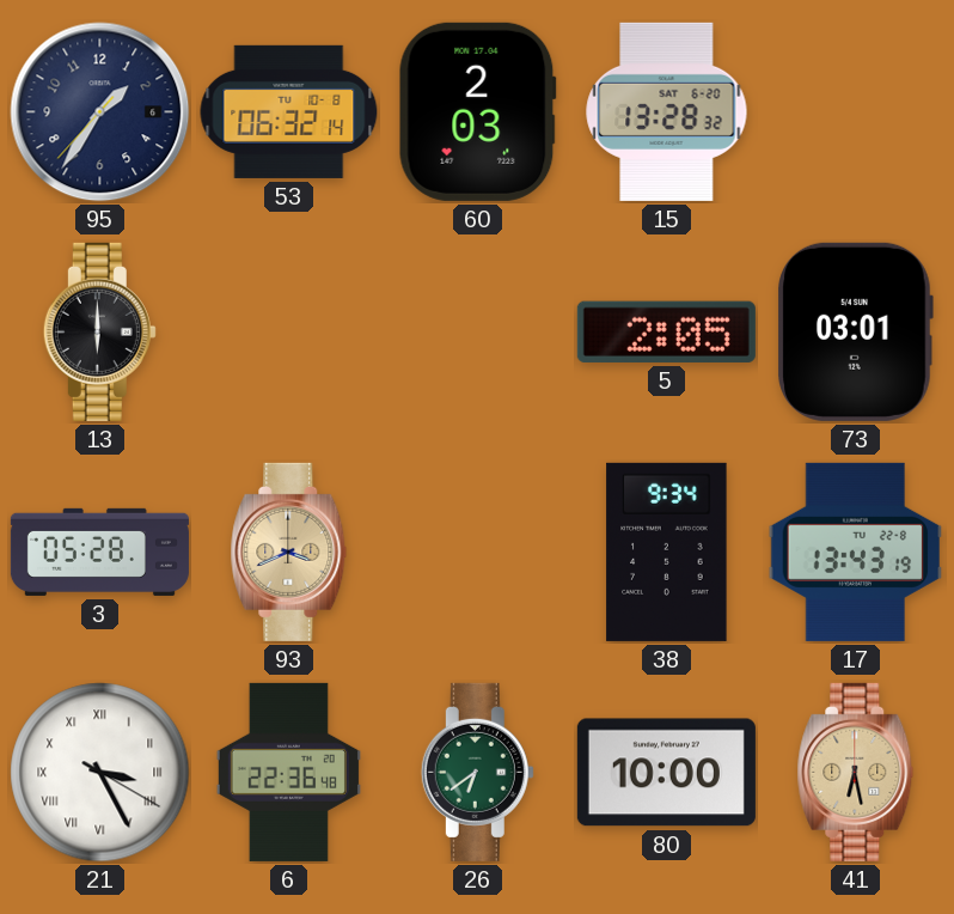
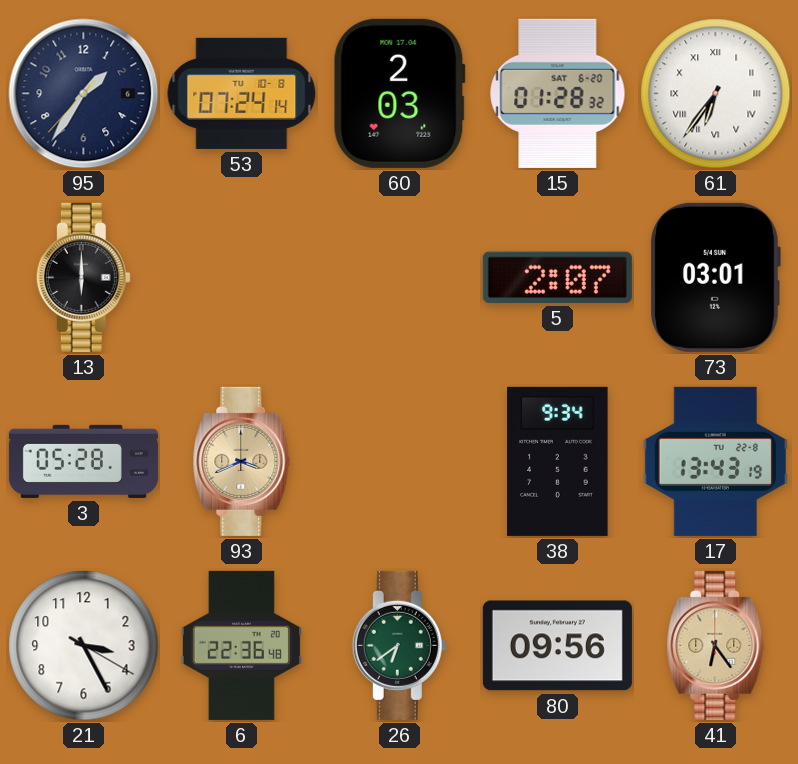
53: 06:32 -> 07:24 (242, 93)
15: 13:28 -> 01:28 (558, 93)
61: none -> 6:36 (716, 94)
5: 2:05 -> 2:07 (557, 277)
21 numerals: Roman -> Arabic (84, 646)
80: 10:00 -> 09:56 (557, 646)
41: 6:28 -> 6:24 (716, 645)
